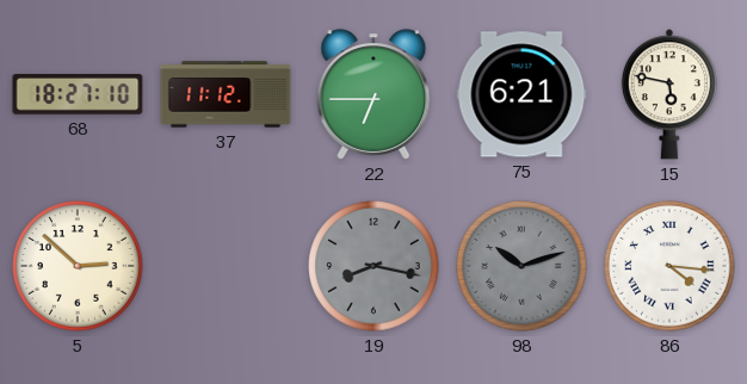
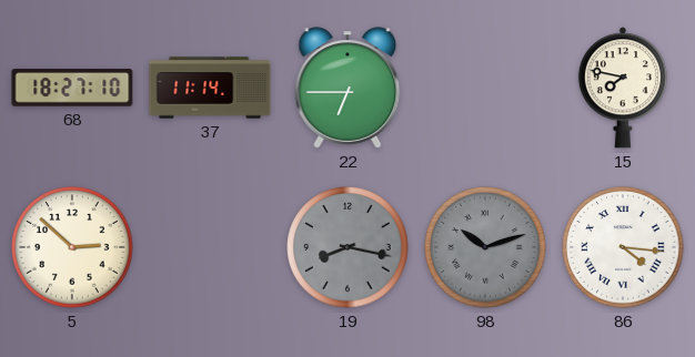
37: 11:12 -> 11:14 (210, 88)
75: 6:21 -> none (521, 94)
15: 5:47 -> 7:47 (623, 88)
